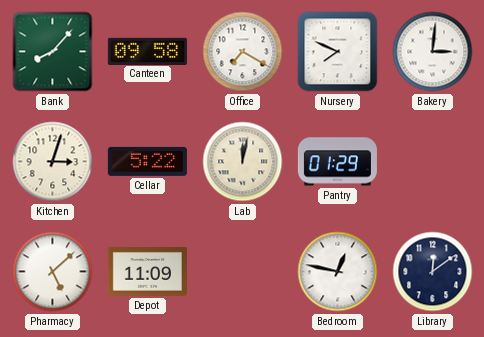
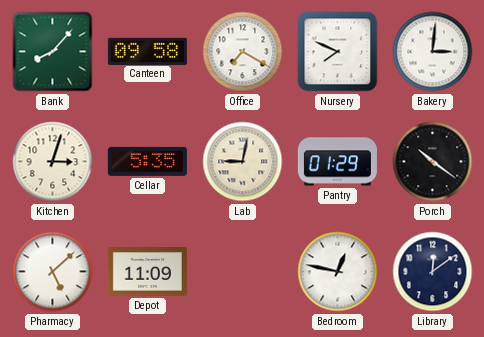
Cellar: 5:22 -> 5:35 (147, 161)
Lab: 12:02 -> 9:02 (243, 162)
Porch: none -> 10:21 (433, 162)
